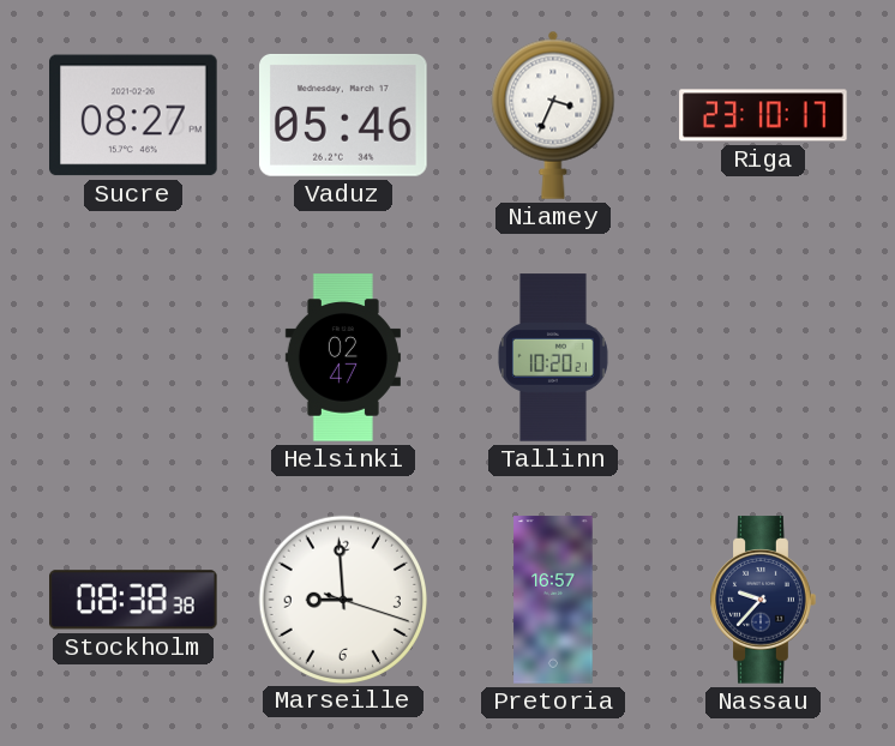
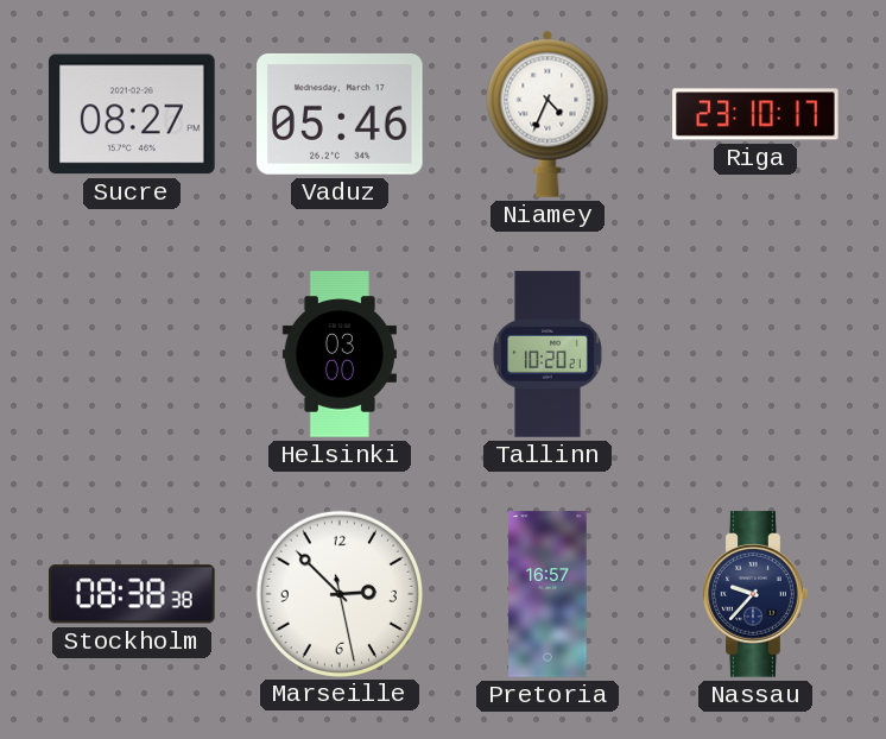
Niamey: 3:34 -> 4:34 (548, 114)
Helsinki: 02:47 -> 03:00 (340, 354)
Marseille: 8:59 -> 2:52 (338, 593)
